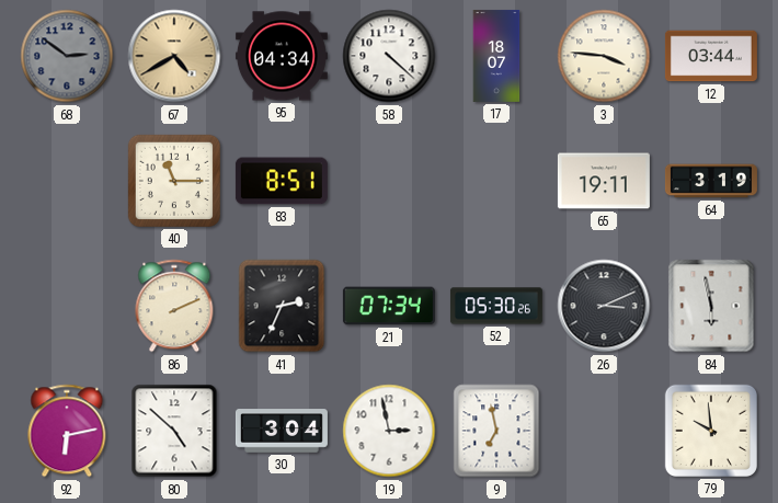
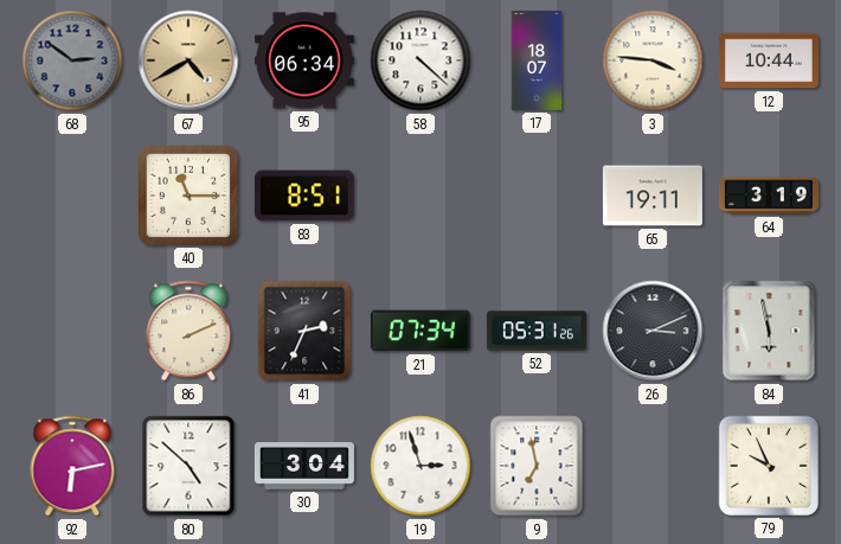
95: 04:34 -> 06:34 (304, 60)
12: 03:44 -> 10:44 (769, 60)
52: 05:30 -> 05:31 (537, 331)
19: 2:58 -> 2:57 (420, 466)
79: 9:59 -> 9:56 (769, 466)
